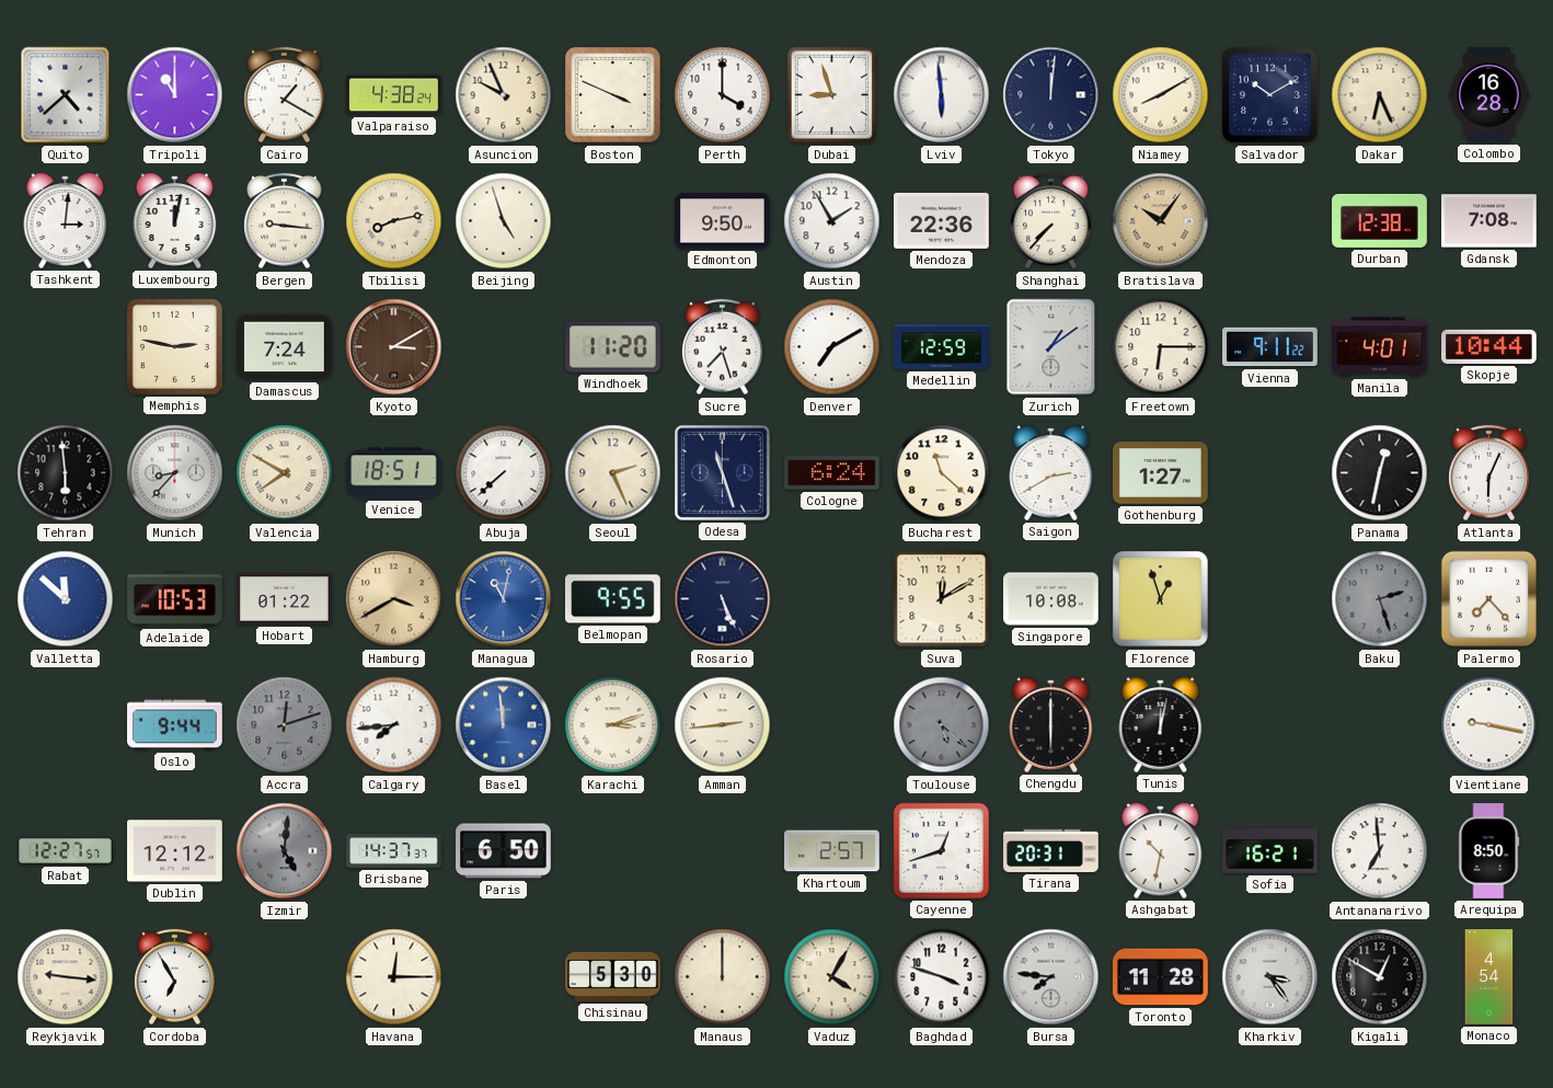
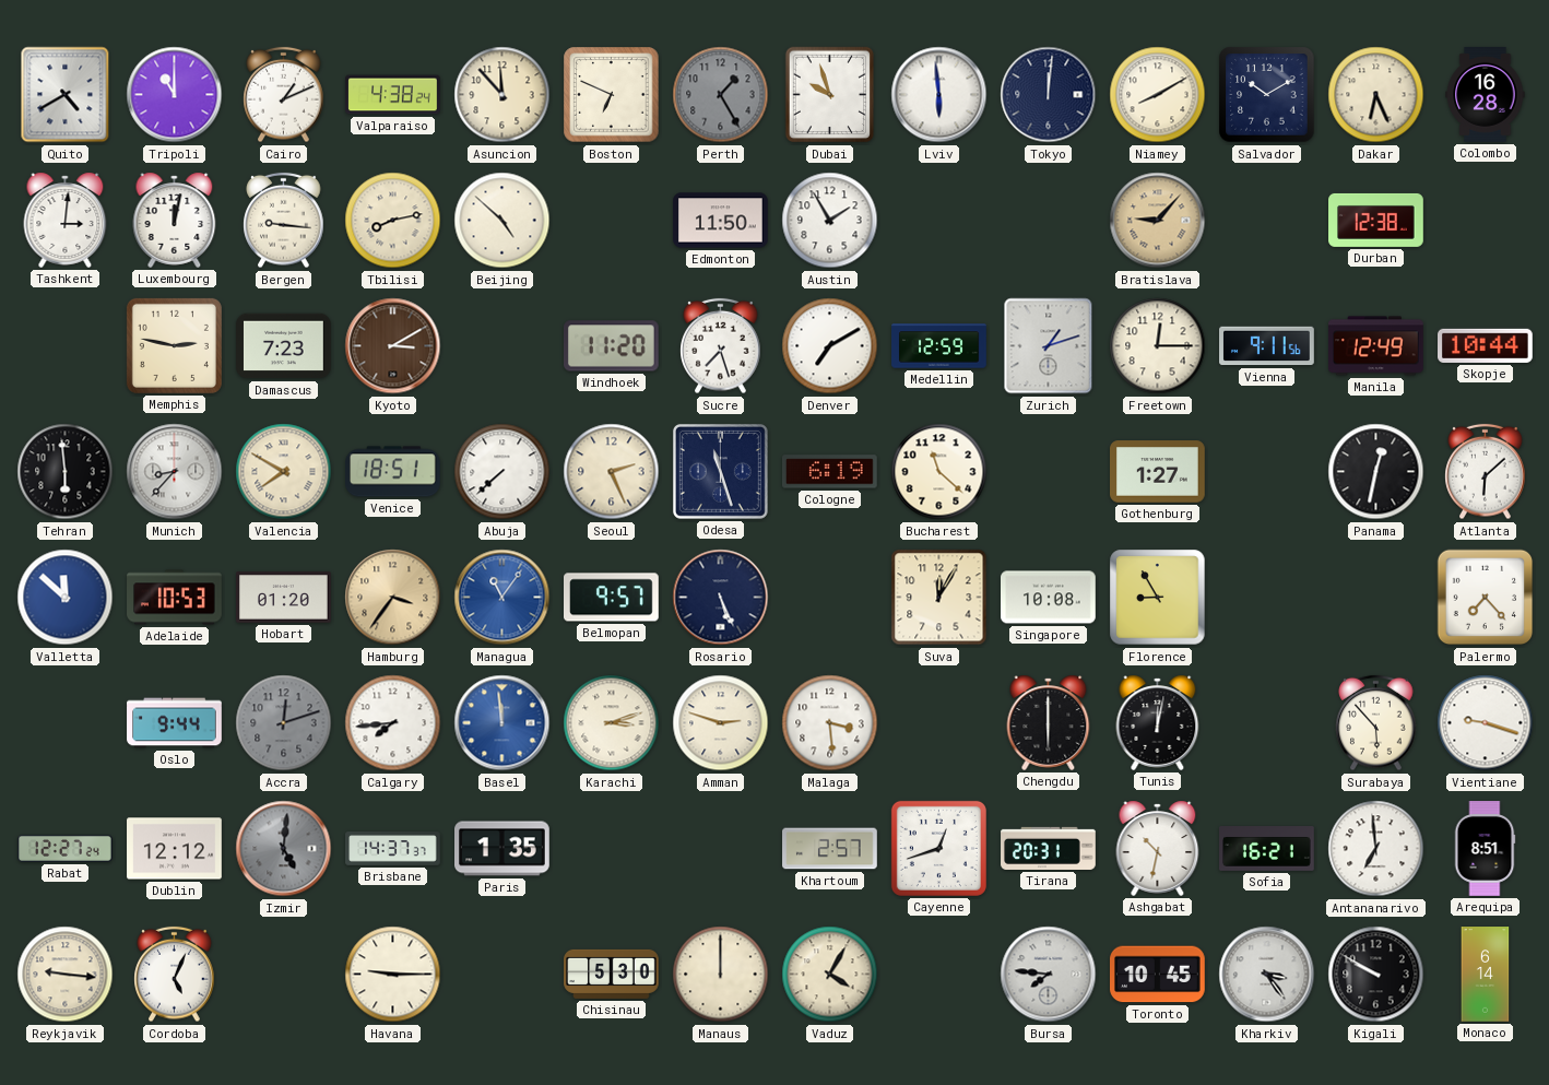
Quito: 4:38 -> 4:40 (66, 95)
Cairo: 1:20 -> 1:11 (284, 95)
Asuncion: 9:56 -> 11:53 (502, 95)
Boston: 3:49 -> 6:49 (612, 95)
Perth: 4:00 -> 1:25 (721, 95)
Perth dial: white -> grey (721, 95)
Dubai: 8:57 -> 9:57 (830, 95)
Beijing: 4:57 -> 4:52 (502, 221)
Edmonton: 9:50 -> 11:50 (721, 221)
Mendoza: 22:36 -> none (942, 220)
Shanghai: 7:37 -> none (1051, 221)
Bratislava: 10:06 -> 9:07 (1158, 221)
Gdansk: 7:08 -> none (1489, 221)
Damascus: 7:24 -> 7:23 (284, 346)
Zurich: 1:09 -> 1:12 (1049, 346)
Freetown: 6:15 -> 12:15 (1158, 346)
Vienna: 9:11:22 -> 9:11:56 (1267, 346)
Manila: 4:01 -> 12:49 (1376, 346)
Cologne: 6:24 -> 6:19 (830, 472)
Saigon: 2:40 -> none (1051, 472)
Atlanta: 6:04 -> 6:08 (1486, 472)
Hobart: 01:22 -> 01:20 (284, 598)
Hamburg: 3:40 -> 3:36 (393, 598)
Managua: 11:02 -> 11:06 (502, 598)
Belmopan: 9:55 -> 9:57 (612, 598)
Suva: 12:10 -> 12:05 (939, 598)
Florence: 12:57 -> 8:55 (1158, 598)
Baku: 2:27 -> none (1380, 599)
Amman: 2:44 -> 2:48 (721, 723)
Malaga: none -> 3:29 (830, 723)
Toulouse: 5:22 -> none (942, 725)
Surabaya: none -> 5:53 (1376, 723)
Vientiane: 9:17 -> 9:18 (1486, 723)
Rabat: 12:27:57 -> 12:27:24 (66, 848)
Paris: 6:50 -> 1:35 (502, 849)
Arequipa: 8:50 -> 8:51 (1485, 849)
Cordoba: 6:55 -> 5:04 (175, 975)
Havana: 12:15 -> 9:15 (393, 975)
Baghdad: 3:48 -> none (942, 977)
Toronto: 11:28 -> 10:45 (1158, 975)
Kigali: 12:50 -> 9:50 (1376, 975)
Monaco: 4:54 -> 6:14 (1486, 975)
